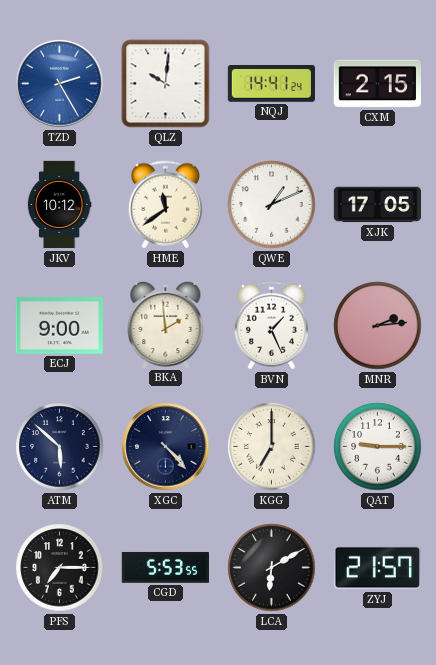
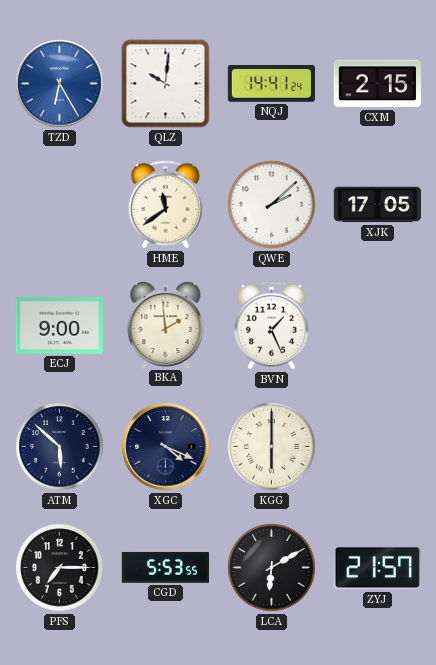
TZD: 2:25 -> 6:25 (60, 84)
JKV: 10:12 -> none (59, 205)
QWE: 1:11 -> 2:08 (272, 205)
MNR: 2:14 -> none (378, 326)
XGC: 4:23 -> 4:19 (166, 447)
KGG: 7:00 -> 6:00 (272, 447)
QAT: 9:15 -> none (378, 447)
